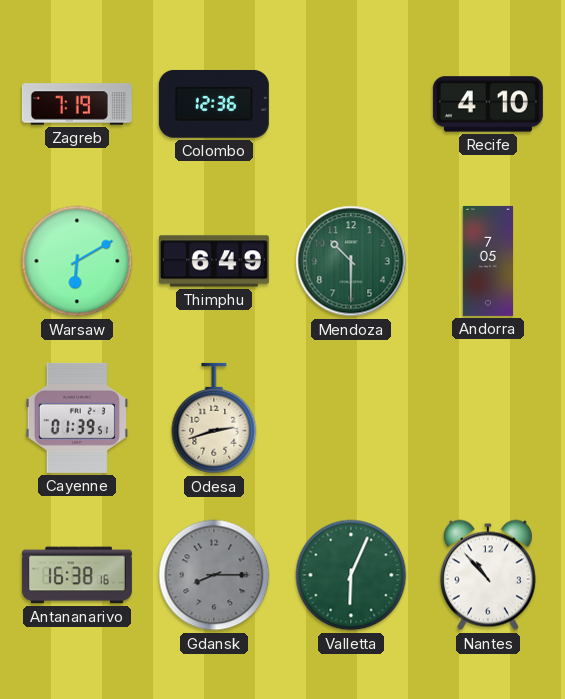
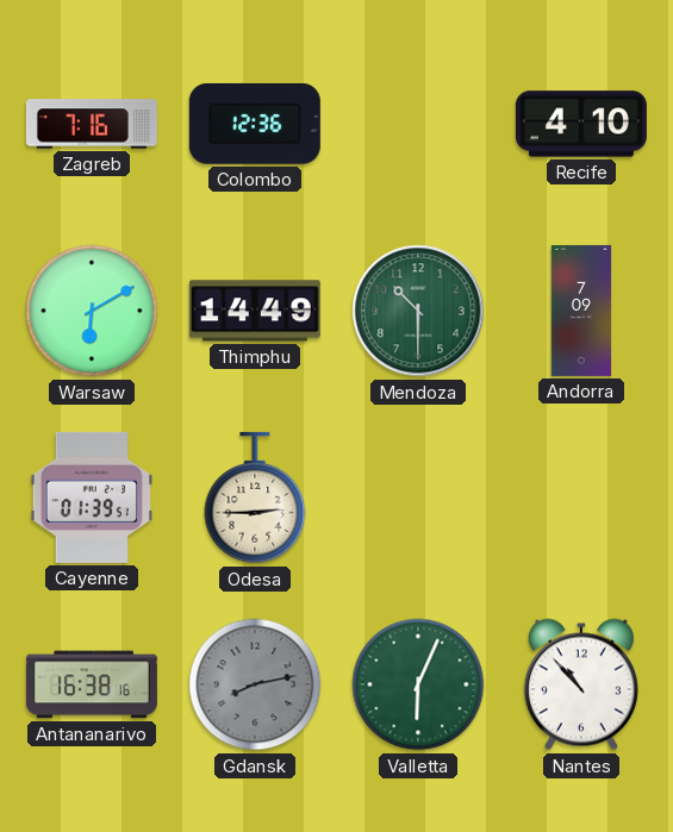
Zagreb: 7:19 -> 7:16 (92, 124)
Thimphu: 6:49 -> 14:49 (255, 311)
Andorra: 7:05 -> 7:09 (581, 311)
Odesa: 2:42 -> 2:45 (255, 498)
Gdansk: 8:15 -> 8:13 (255, 684)
